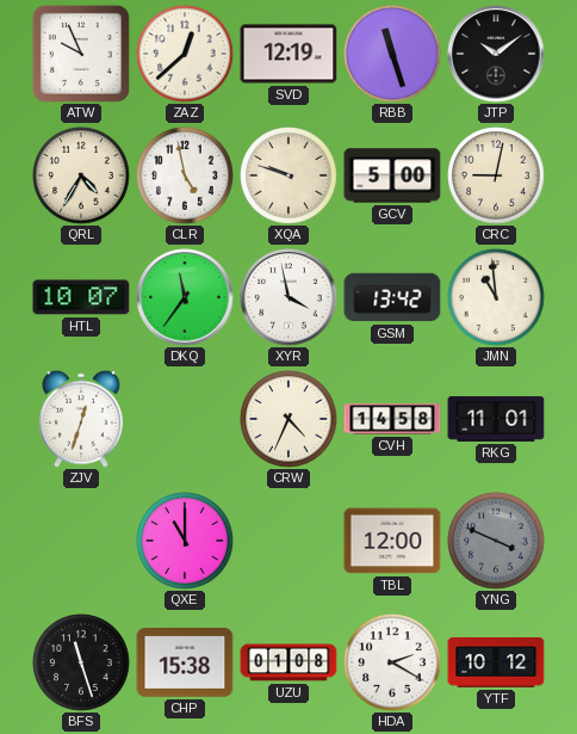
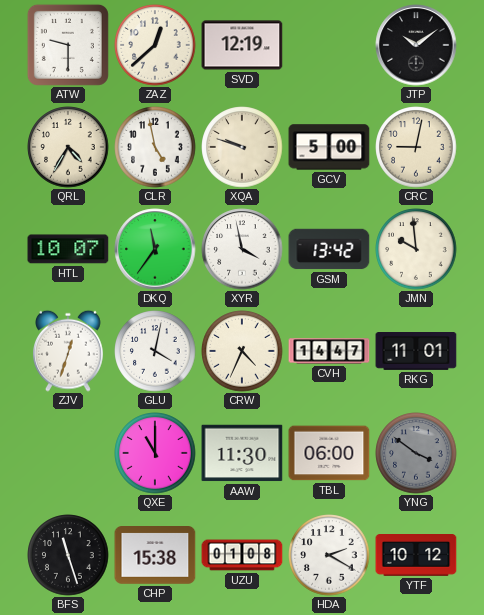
ATW: 9:56 -> 9:30 (68, 45)
RBB: 11:27 -> none (392, 54)
JMN: 10:59 -> 9:59 (416, 249)
GLU: none -> 4:02 (155, 351)
CVH: 14:58 -> 14:47 (329, 351)
AAW: none -> 11:30 (242, 453)
TBL: 12:00 -> 06:00 (329, 453)
YNG: 3:49 -> 3:51 (416, 453)
